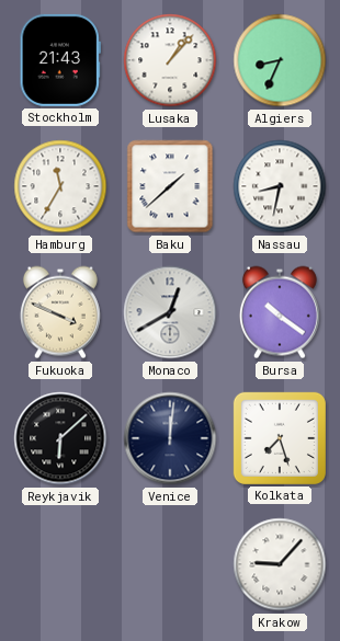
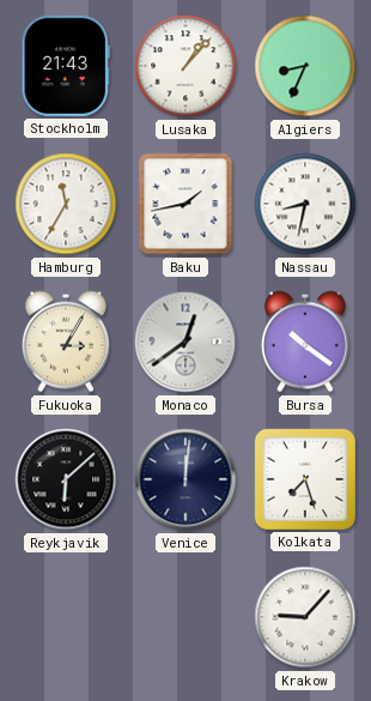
Baku: 1:38 -> 1:43 (185, 204)
Fukuoka: 3:49 -> 3:05 (66, 342)
Monaco: 12:40 -> 12:39 (185, 342)
